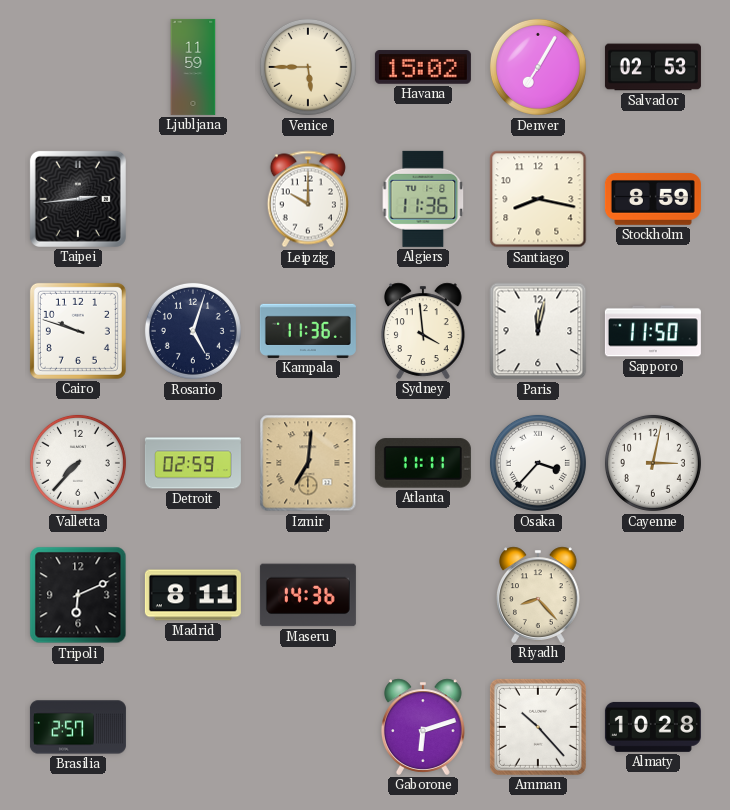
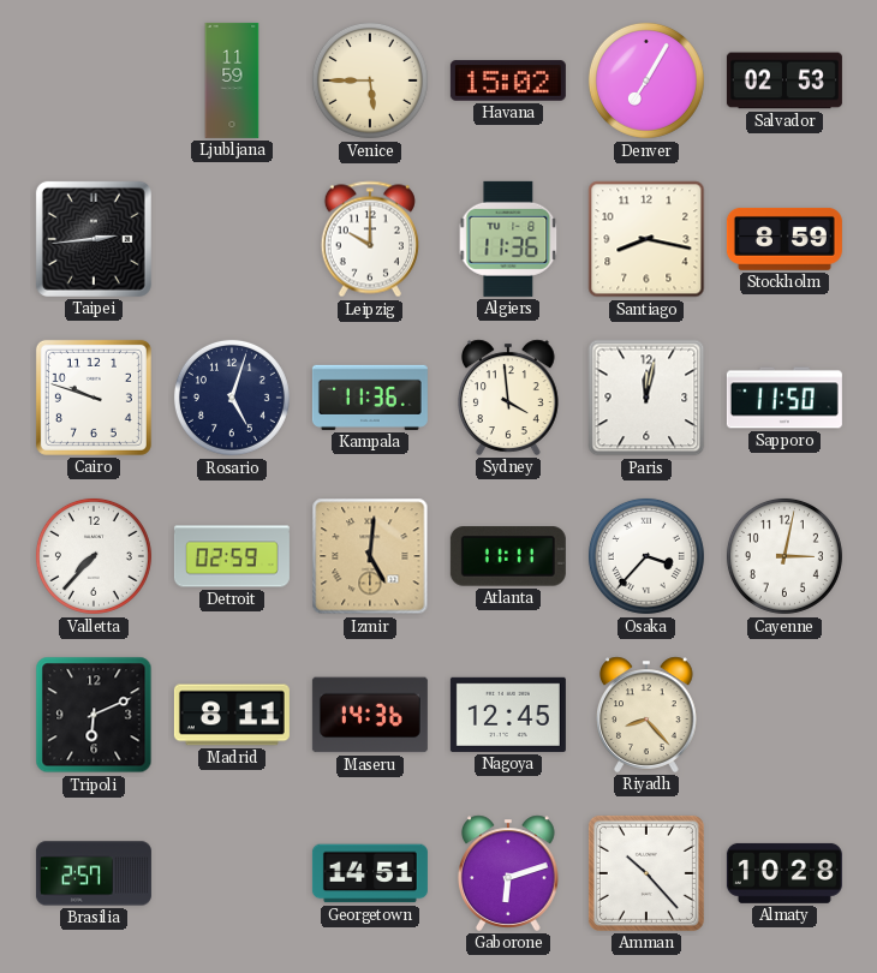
Izmir: 7:01 -> 5:01 (370, 556)
Nagoya: none -> 12:45 (508, 715)
Georgetown: none -> 14:51 (370, 873)
